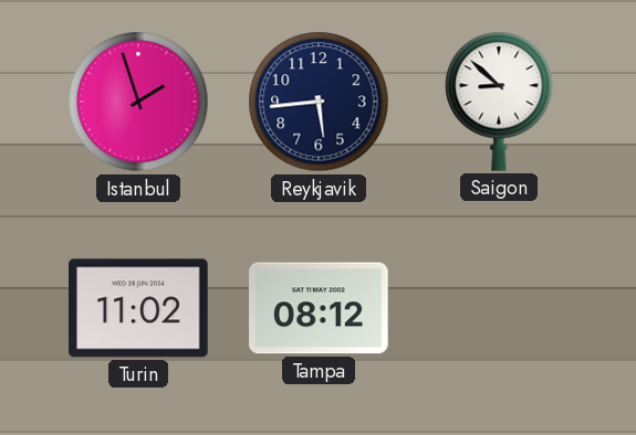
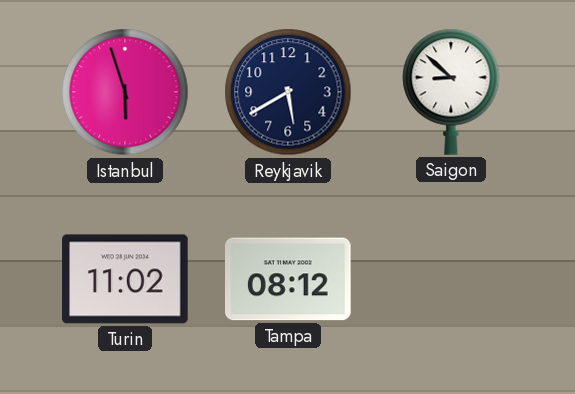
Istanbul: 1:57 -> 5:57 (125, 92)
Reykjavik: 5:44 -> 5:40 (288, 92)
